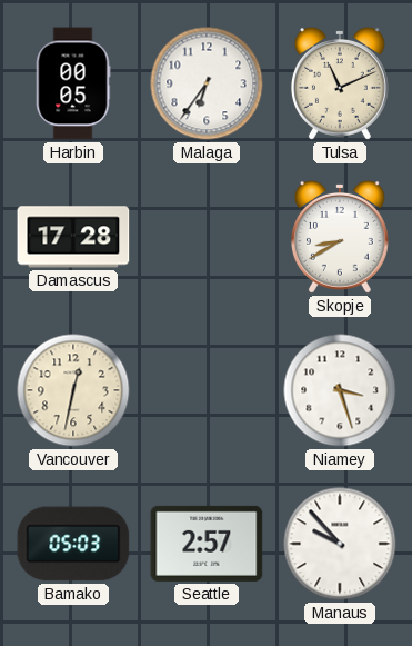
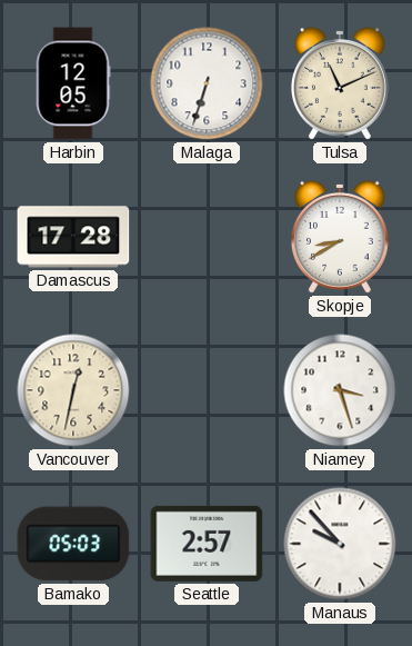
Harbin: 00:05 -> 12:05 (73, 83)
Malaga: 6:36 -> 6:33 (207, 83)
